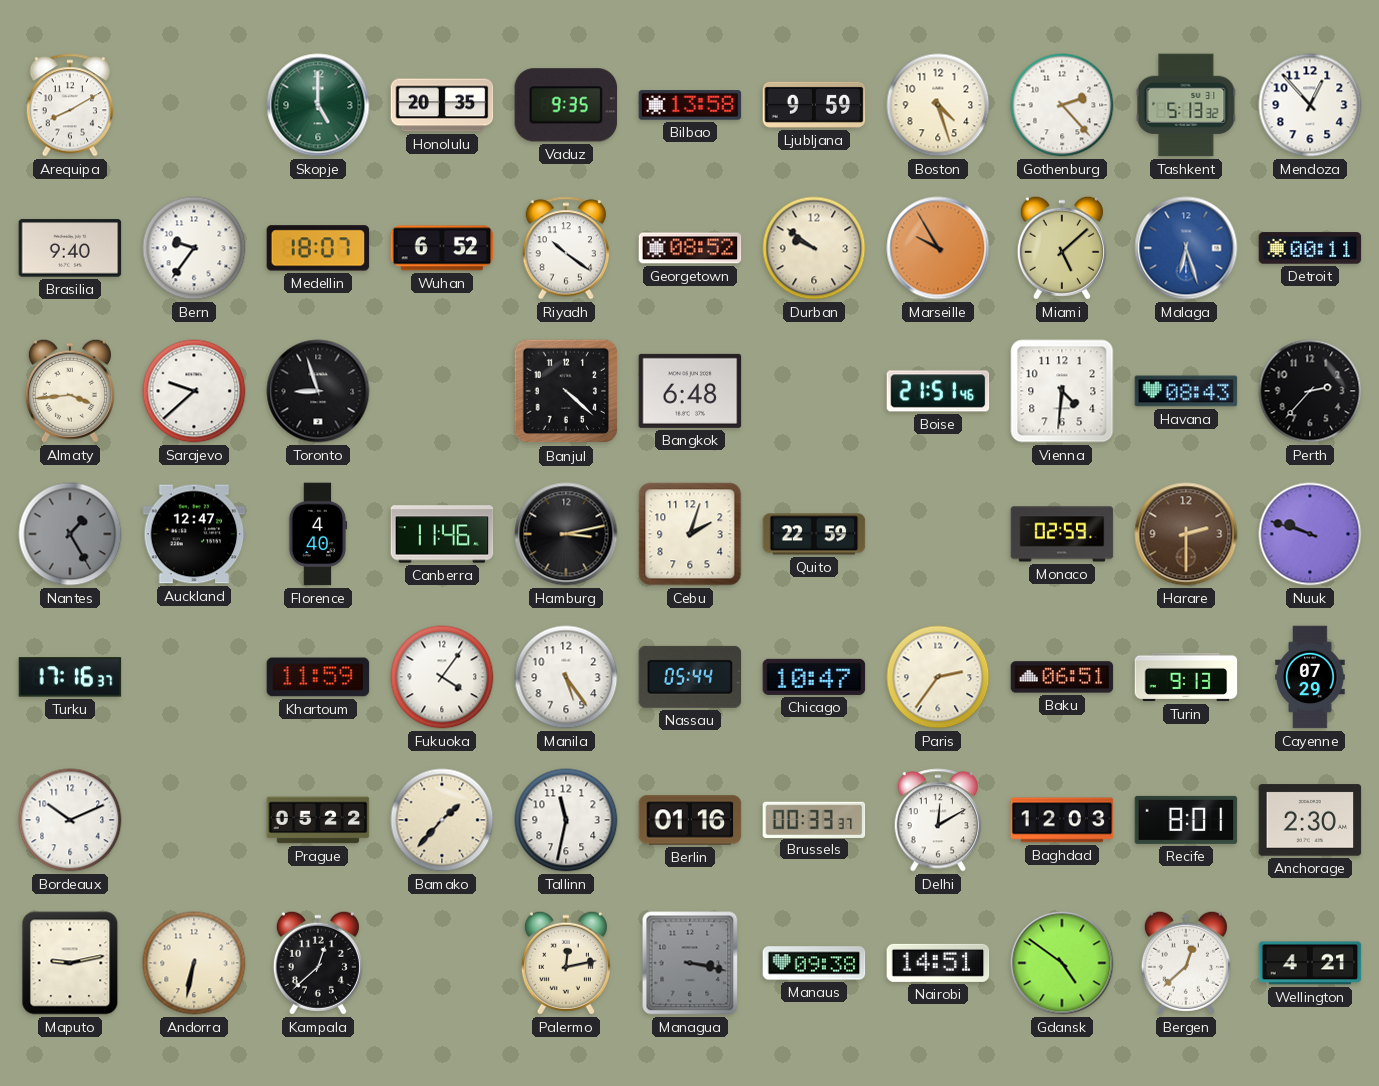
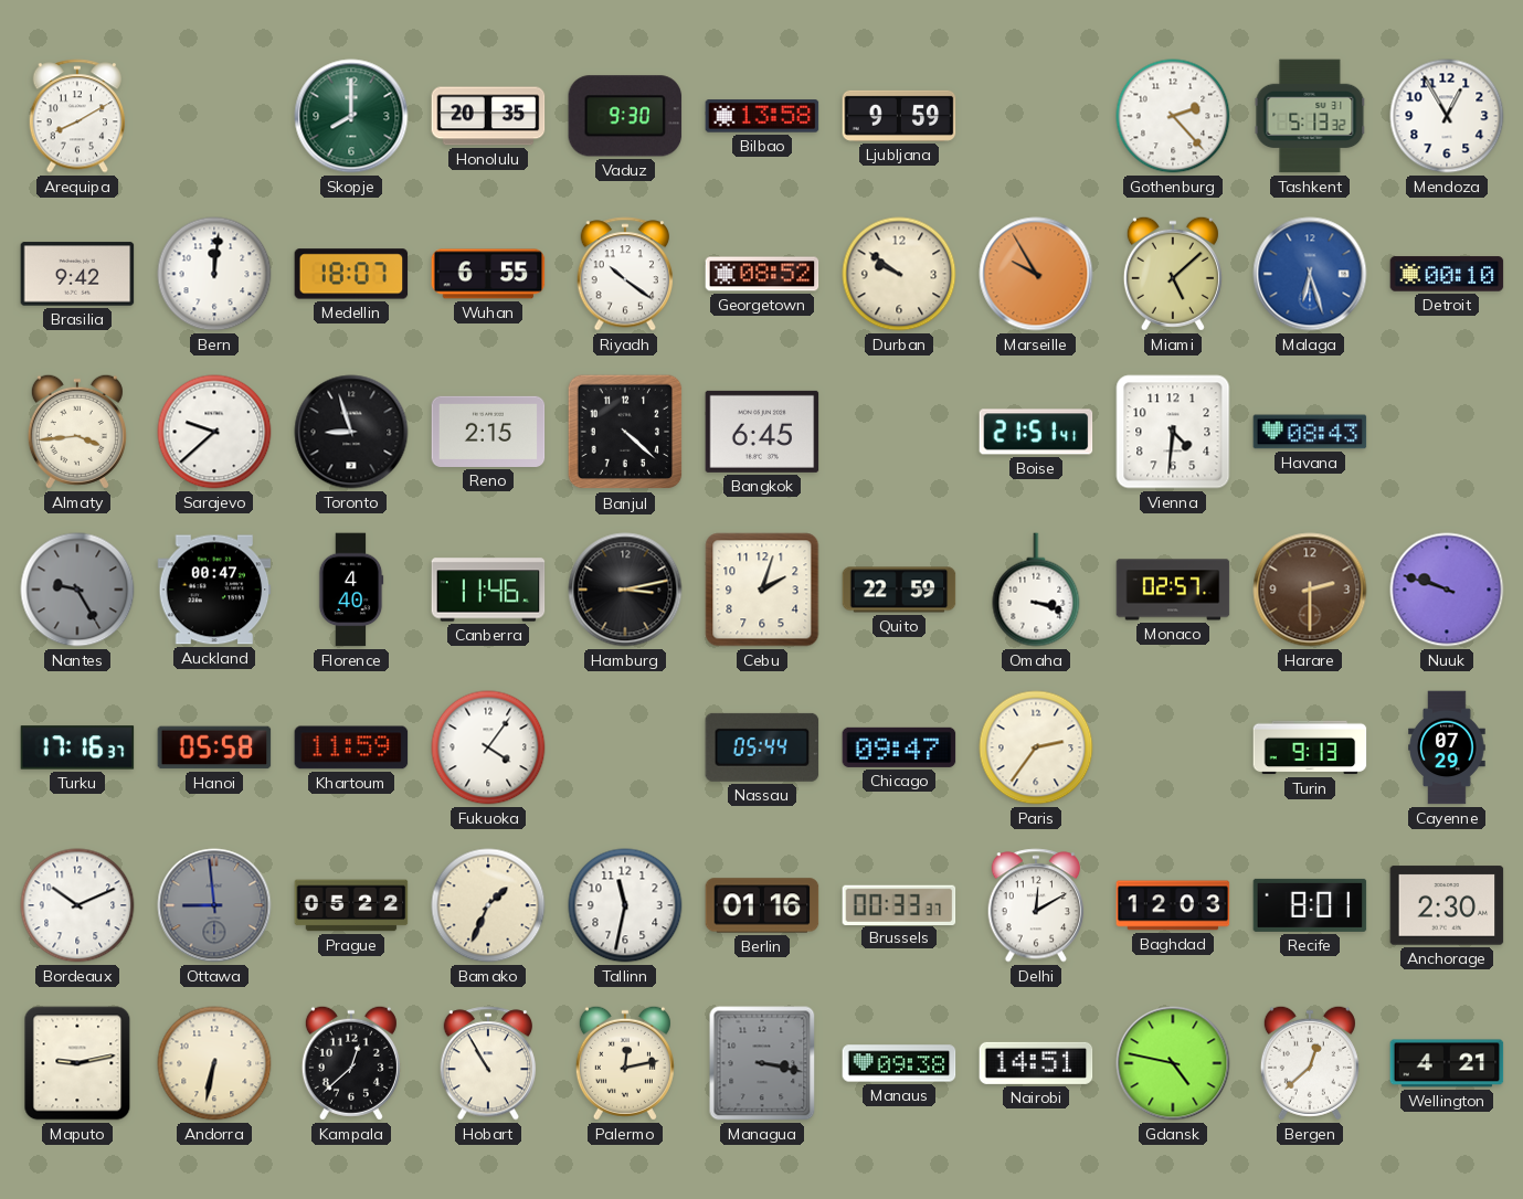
Skopje: 5:00 -> 8:00 (351, 116)
Vaduz: 9:35 -> 9:30 (625, 116)
Boston: 4:27 -> none (938, 105)
Mendoza: 12:53 -> 12:55 (1447, 116)
Brasilia: 9:40 -> 9:42 (77, 274)
Bern: 9:36 -> 12:01 (214, 274)
Wuhan: 6:52 -> 6:55 (488, 274)
Detroit: 00:11 -> 00:10 (1447, 274)
Reno: none -> 2:15 (488, 432)
Bangkok: 6:48 -> 6:45 (762, 432)
Boise: 21:51:46 -> 21:51:41 (1036, 432)
Perth: 2:37 -> none (1310, 391)
Nantes: 1:25 -> 9:25 (77, 590)
Auckland: 12:47 -> 00:47 (214, 590)
Omaha: none -> 3:18 (1036, 590)
Monaco: 02:59 -> 02:57 (1173, 590)
Hanoi: none -> 05:58 (214, 747)
Manila: 5:24 -> none (566, 677)
Chicago: 10:47 -> 09:47 (899, 747)
Baku: 06:51 -> none (1062, 677)
Ottawa: none -> 8:59 (214, 905)
Bamako: 1:37 -> 1:34 (488, 905)
Hobart: none -> 10:55 (488, 1063)
Gdansk: 4:51 -> 4:47 (1173, 1063)
